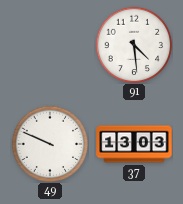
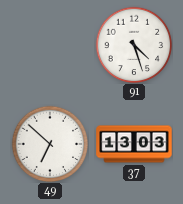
91: 4:29 -> 4:27 (134, 45)
49: 9:49 -> 6:52 (50, 144)
